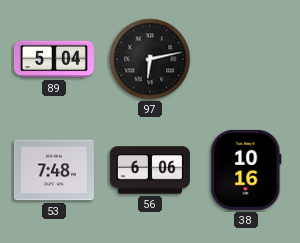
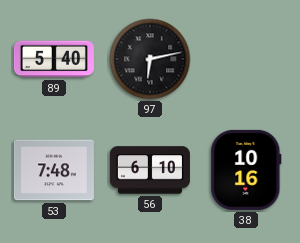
89: 5:04 -> 5:40 (54, 59)
56: 6:06 -> 6:10 (150, 170)
